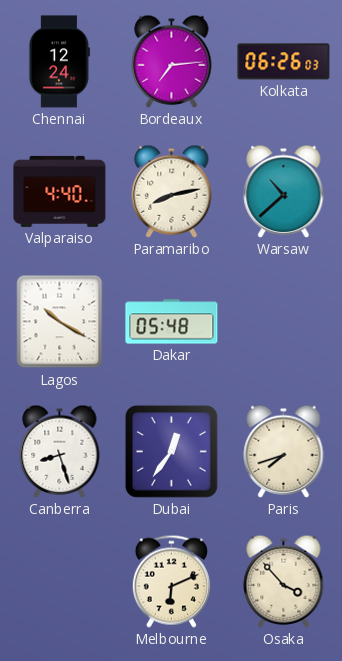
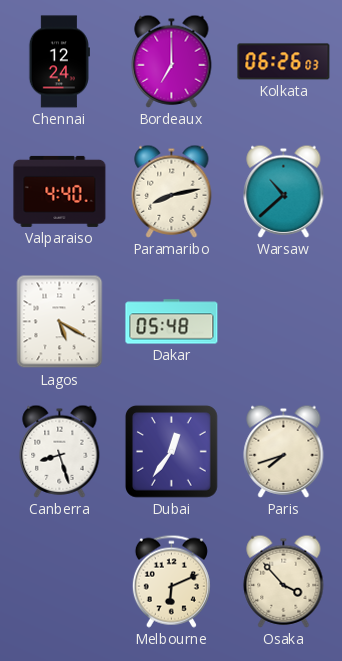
Bordeaux: 7:14 -> 7:00 (172, 61)
Lagos: 10:20 -> 5:20 (60, 322)
